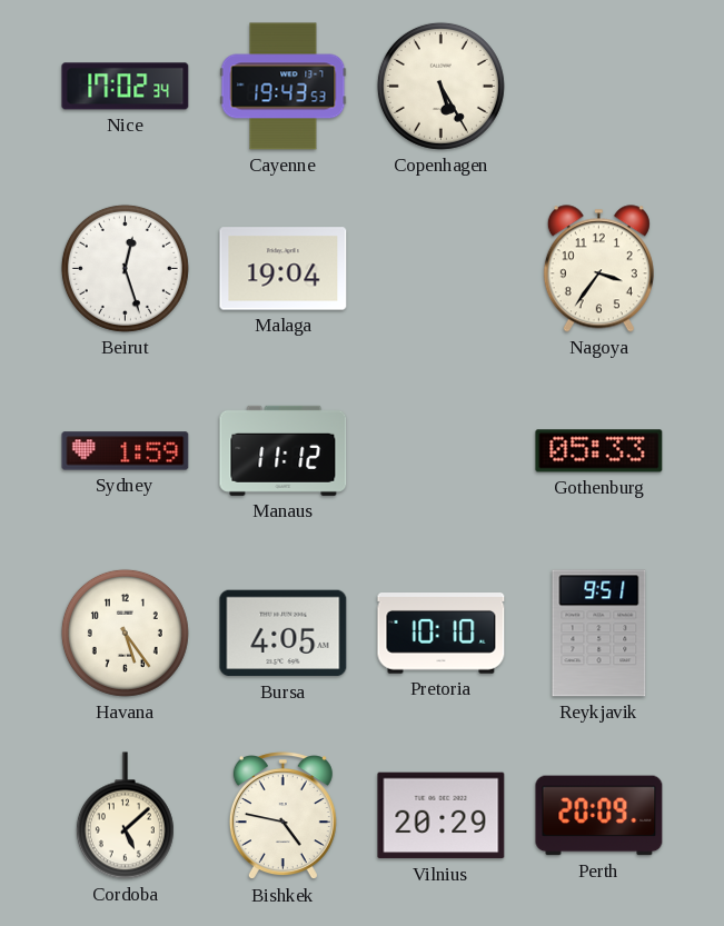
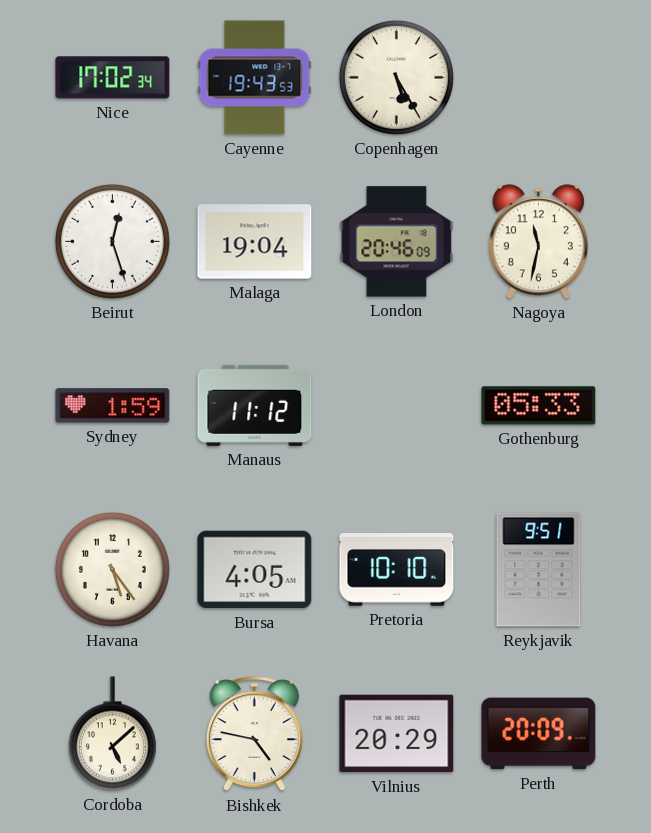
London: none -> 20:46 (397, 242)
Nagoya: 3:36 -> 11:32 (538, 242)
